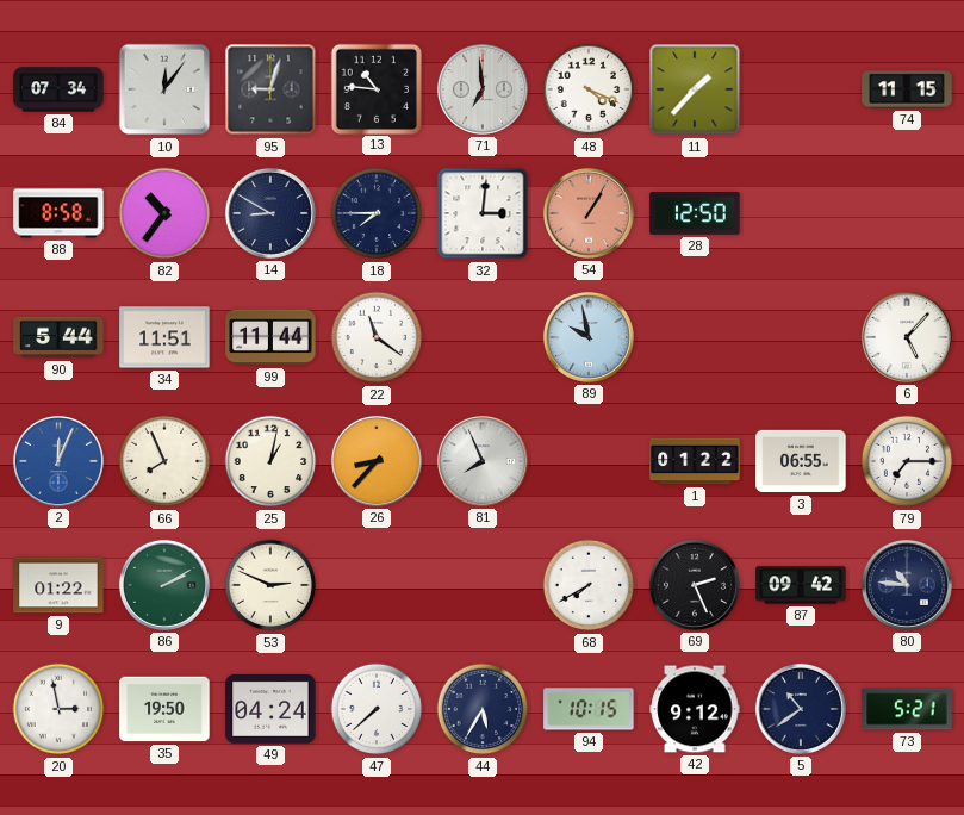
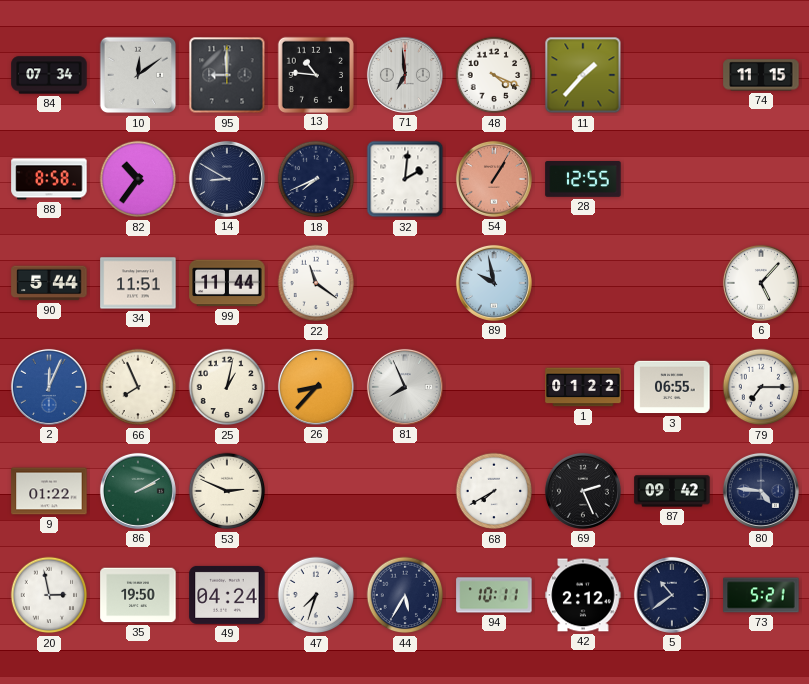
10: 12:06 -> 12:09 (138, 75)
95: 9:03 -> 9:00 (227, 75)
18: 7:45 -> 7:41 (316, 179)
32: 3:01 -> 2:01 (405, 179)
28: 12:50 -> 12:55 (583, 180)
80: 10:46 -> 4:46 (761, 491)
47: 7:38 -> 7:33 (316, 595)
94: 10:15 -> 10:11 (494, 595)
42: 9:12 -> 2:12 (583, 595)
